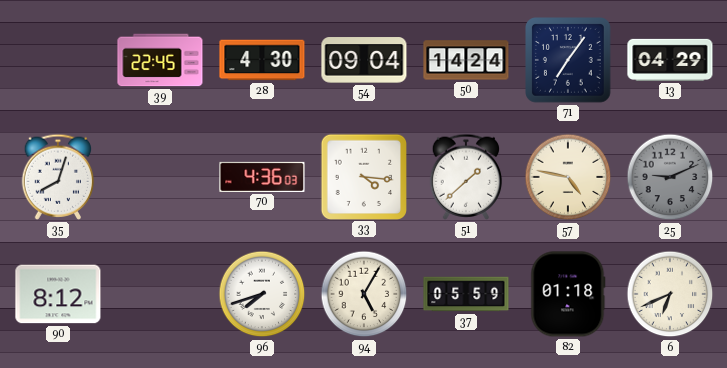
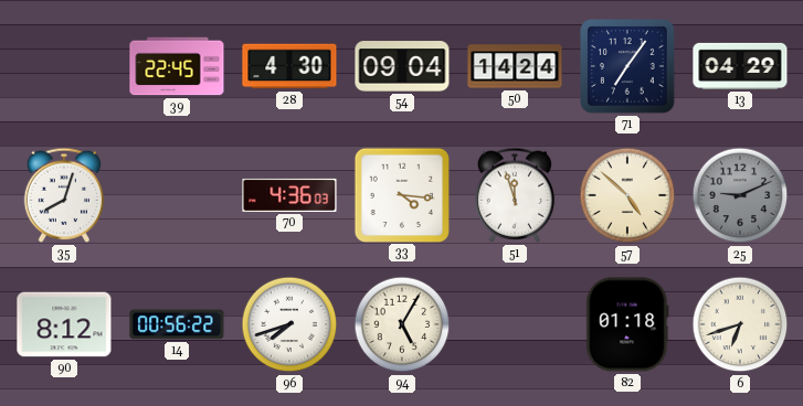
51: 1:38 -> 11:57 (515, 195)
57: 4:47 -> 4:52 (627, 195)
14: none -> 00:56 (177, 324)
37: 05:59 -> none (466, 294)
6: 6:41 -> 6:42 (740, 324)
